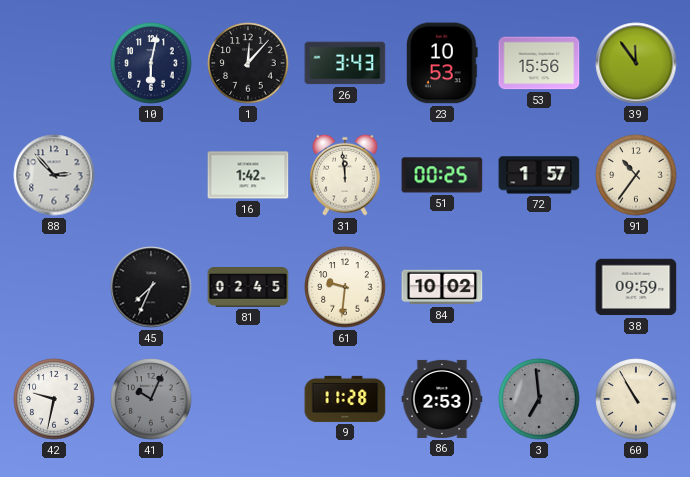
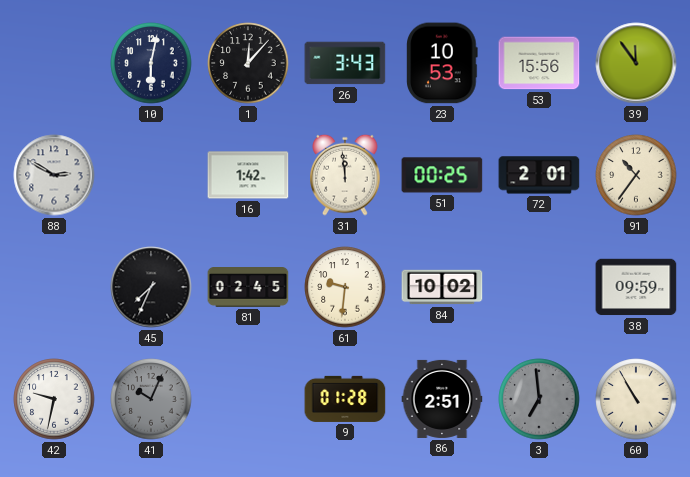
88: 2:53 -> 2:50 (54, 175)
72: 1:57 -> 2:01 (539, 175)
9: 11:28 -> 01:28 (345, 399)
86: 2:53 -> 2:51 (442, 399)
